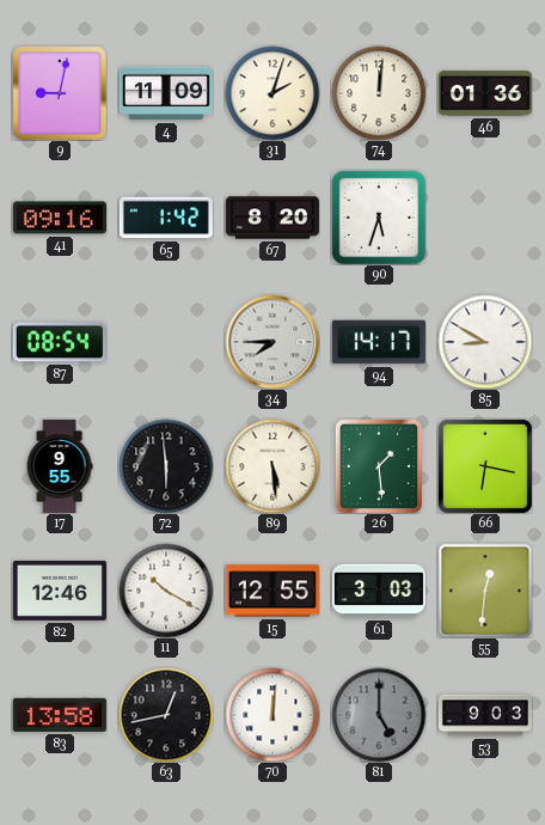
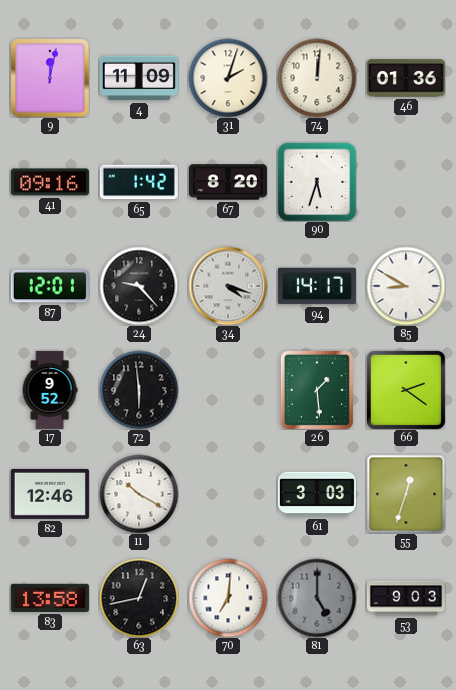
9: 9:02 -> 12:02 (50, 78)
87: 08:54 -> 12:01 (50, 286)
24: none -> 9:23 (139, 286)
34: 7:45 -> 4:18 (228, 286)
17: 9:55 -> 9:52 (50, 390)
89: 5:29 -> none (272, 466)
66: 6:17 -> 2:21 (406, 390)
15: 12:55 -> none (272, 591)
55: 12:31 -> 12:33 (406, 494)
70: 12:01 -> 7:01 (228, 598)
